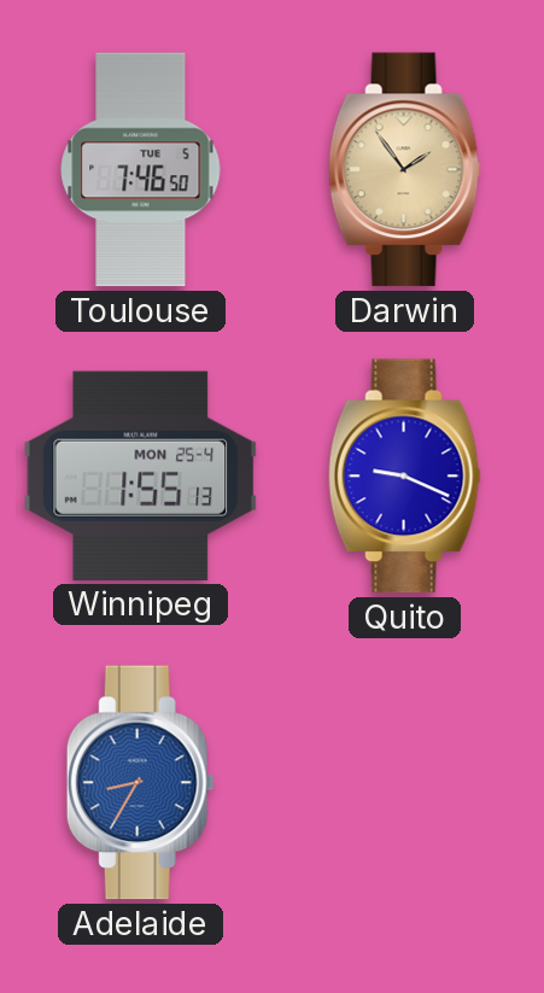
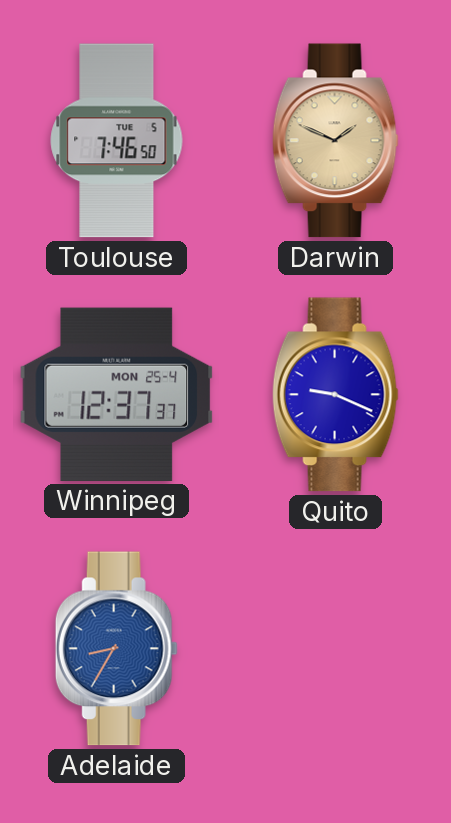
Darwin: 1:54 -> 1:49 (335, 141)
Winnipeg: 1:55 -> 12:37 (117, 394)
